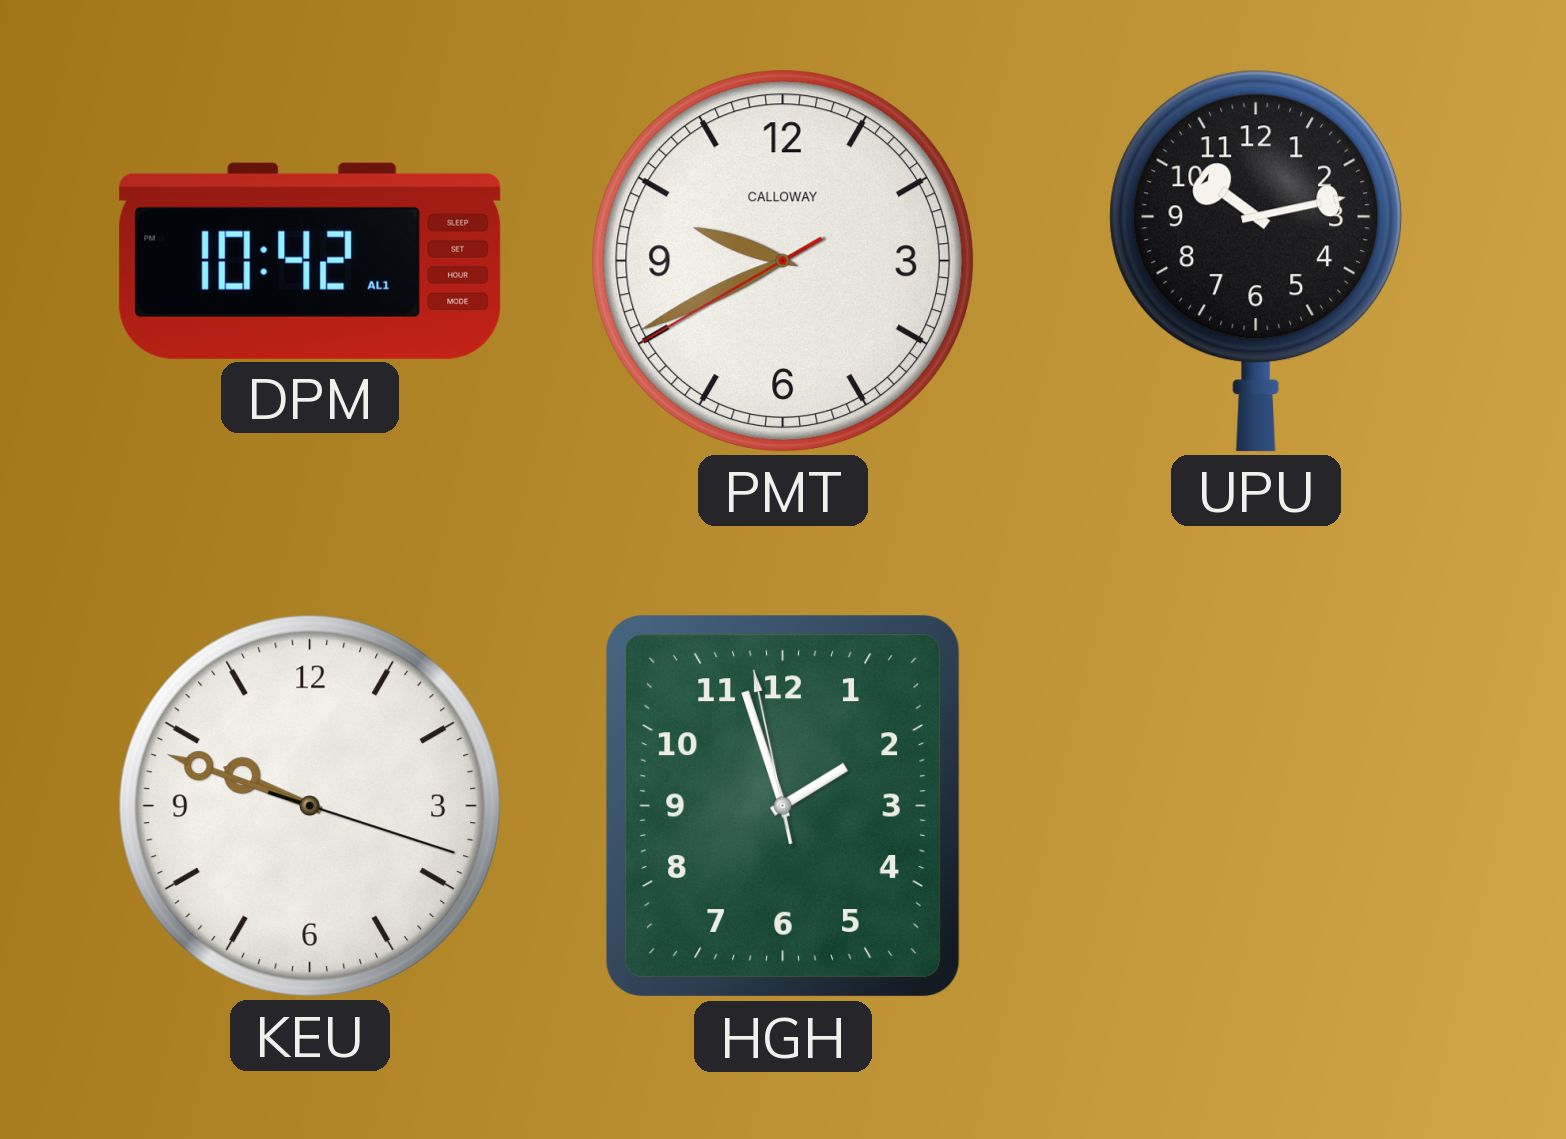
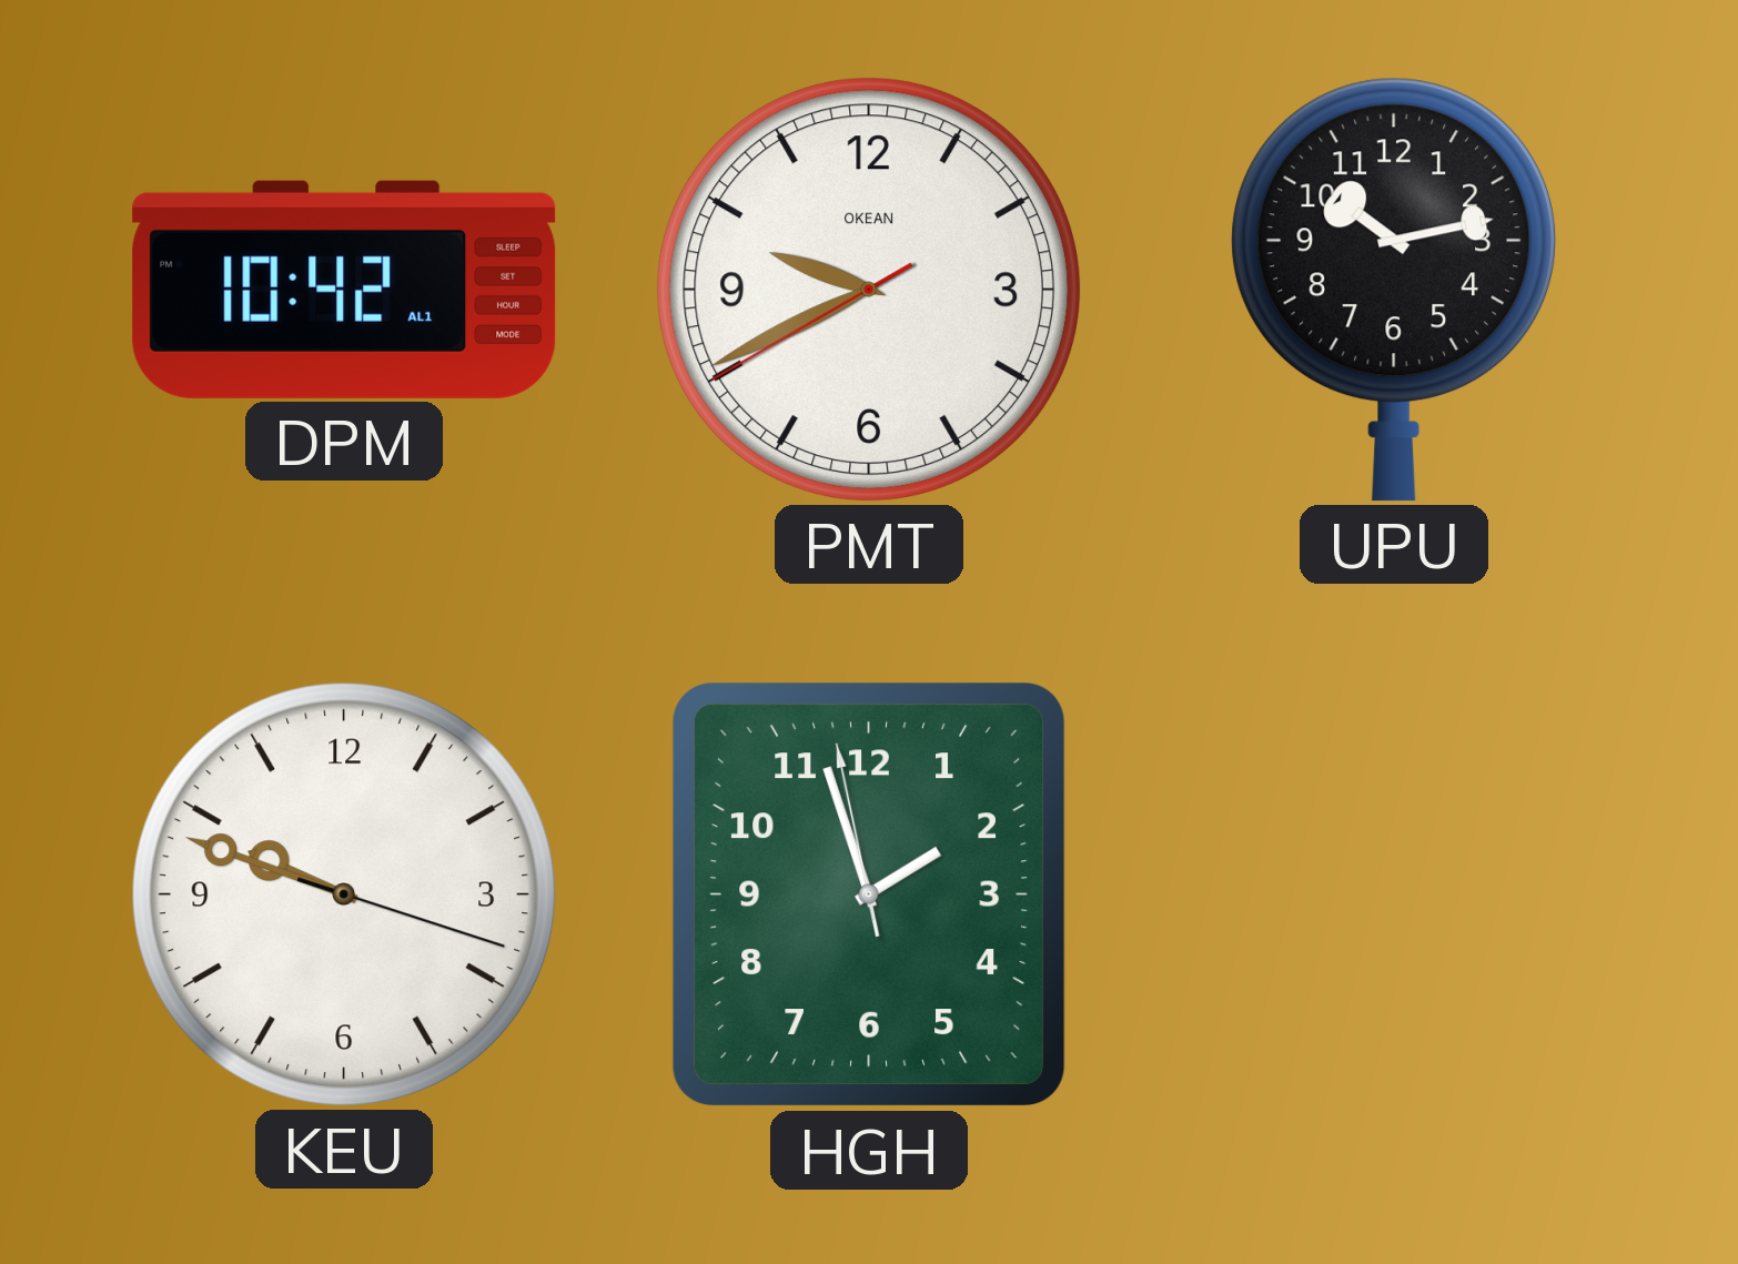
PMT brand: CALLOWAY -> OKEAN (869, 290)
